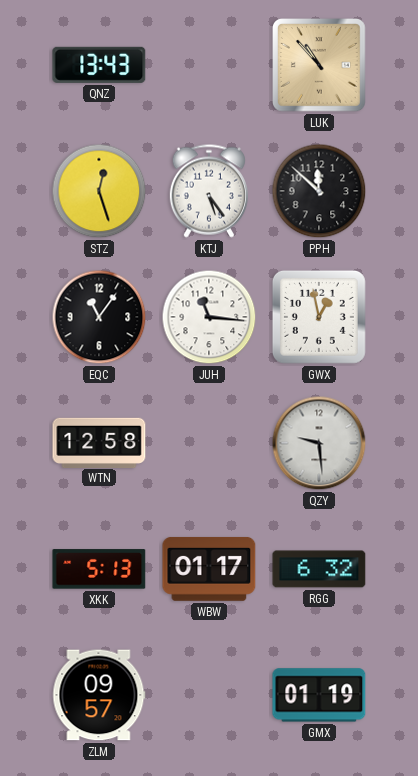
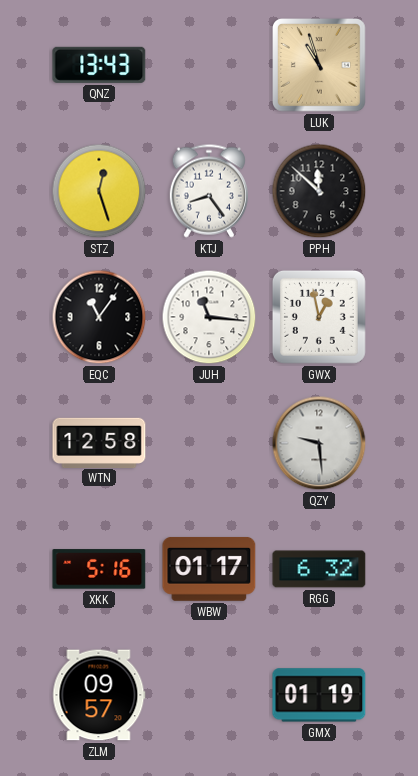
LUK: 10:53 -> 10:57 (320, 66)
KTJ: 5:24 -> 8:24 (209, 191)
XKK: 5:13 -> 5:16 (99, 569)
